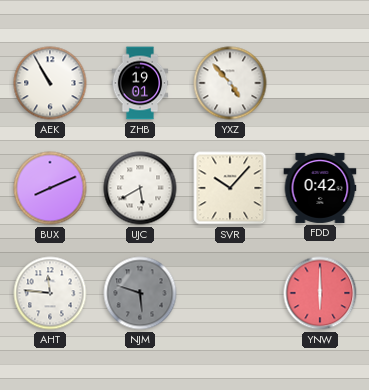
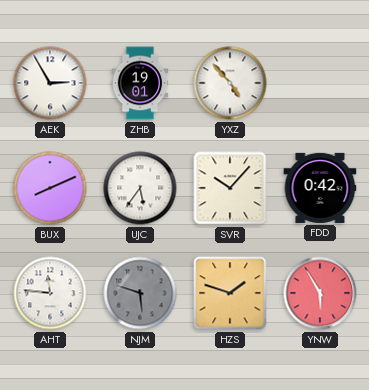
AEK: 10:55 -> 2:55 (50, 83)
UJC: 5:40 -> 5:36 (140, 188)
HZS: none -> 1:48 (230, 293)
YNW: 6:00 -> 5:55 (320, 293)
